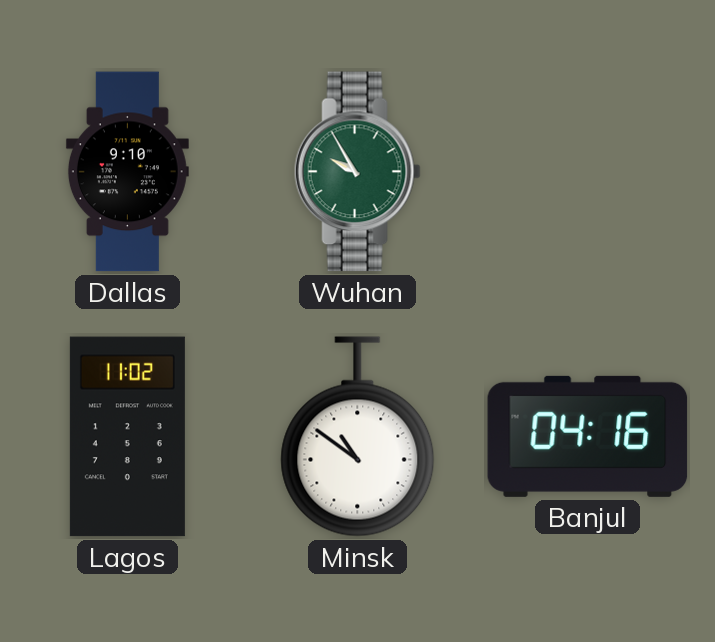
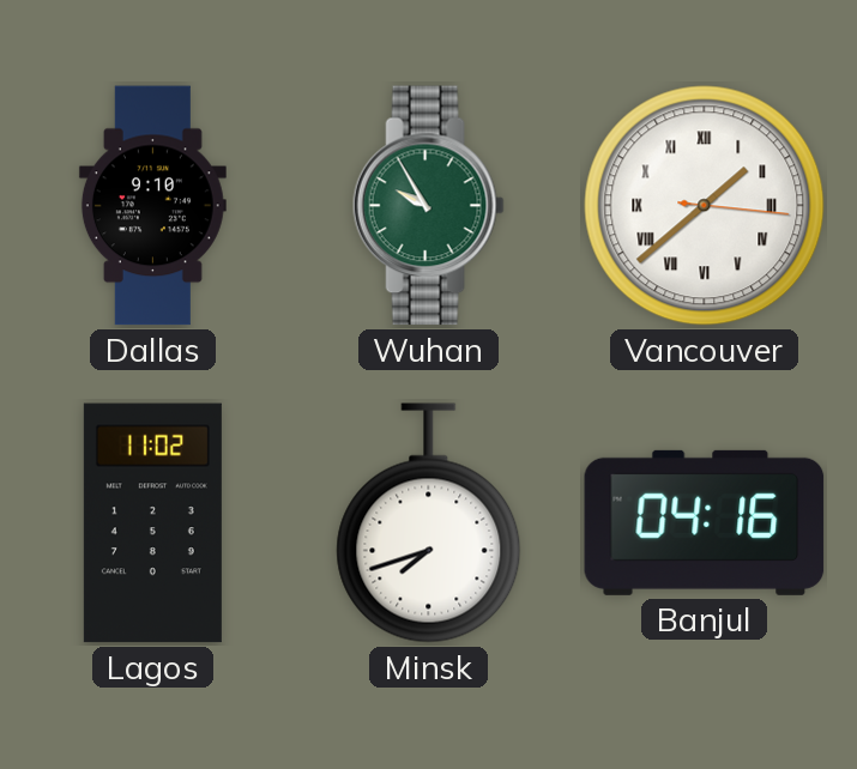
Vancouver: none -> 1:38 (705, 206)
Minsk: 10:51 -> 7:42 (429, 523)
